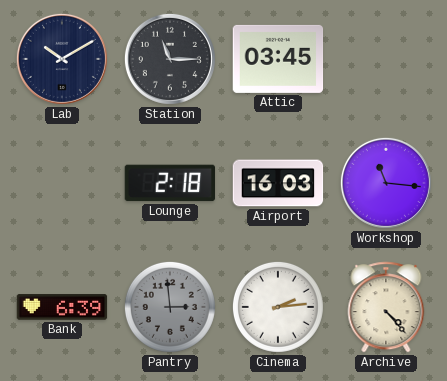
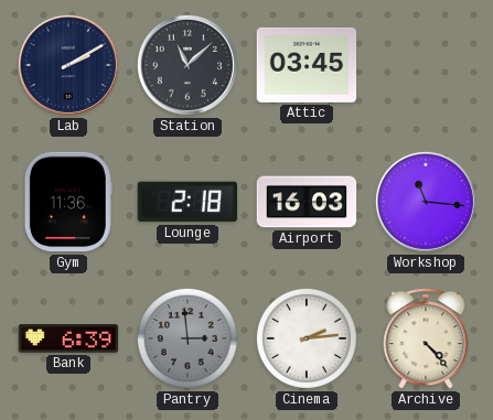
Lab: 10:10 -> 2:10 (68, 65)
Station: 11:15 -> 11:08 (187, 65)
Gym: none -> 11:36 (68, 202)
